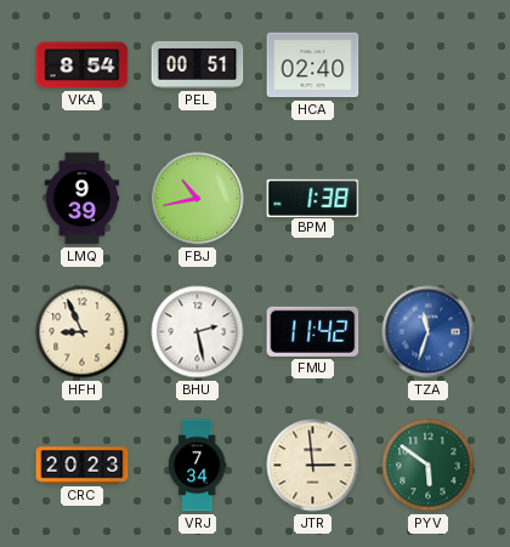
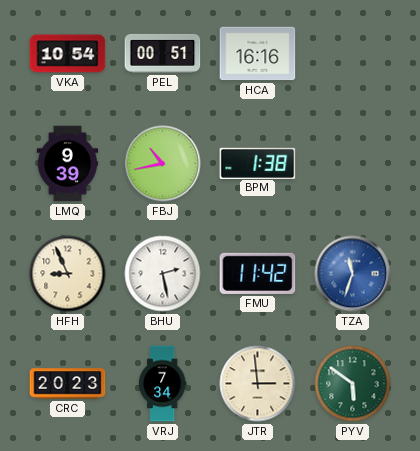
VKA: 8:54 -> 10:54 (68, 54)
HCA: 02:40 -> 16:16 (258, 54)
